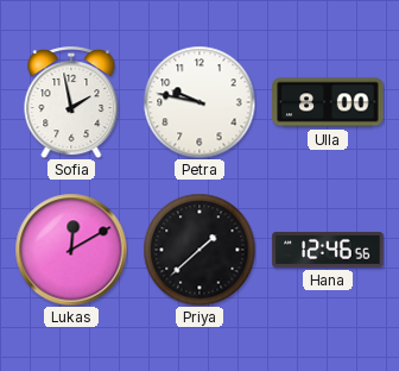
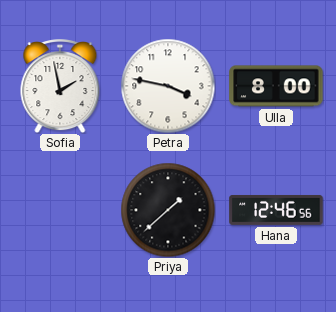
Petra: 9:47 -> 3:47 (168, 86)
Lukas: 12:10 -> none (71, 250)
